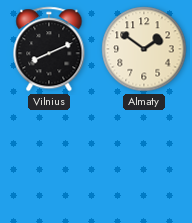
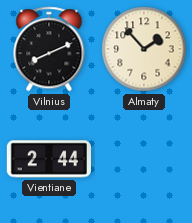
Almaty: 1:51 -> 1:53 (144, 49)
Vientiane: none -> 2:44 (49, 159)
